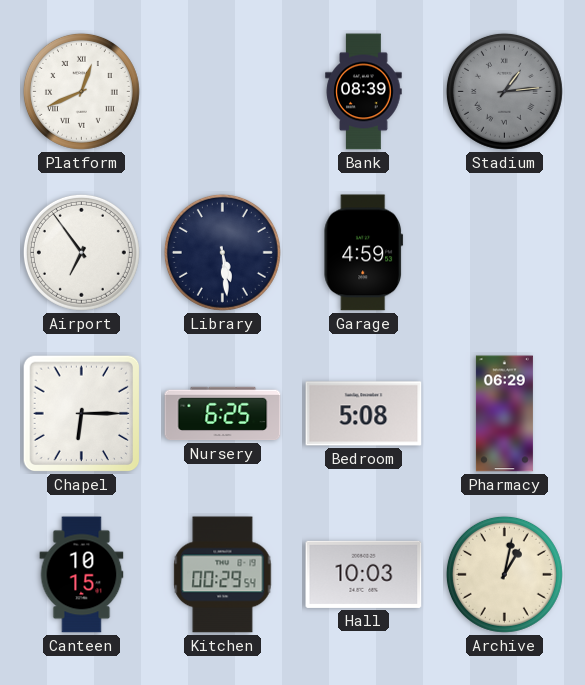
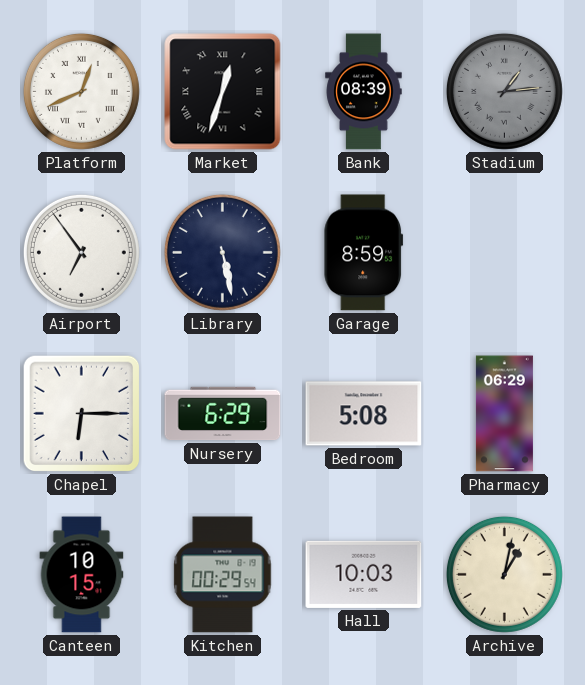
Market: none -> 12:33 (223, 92)
Library: 5:29 -> 5:28 (222, 252)
Garage: 4:59 -> 8:59 (364, 253)
Nursery: 6:25 -> 6:29 (223, 414)
